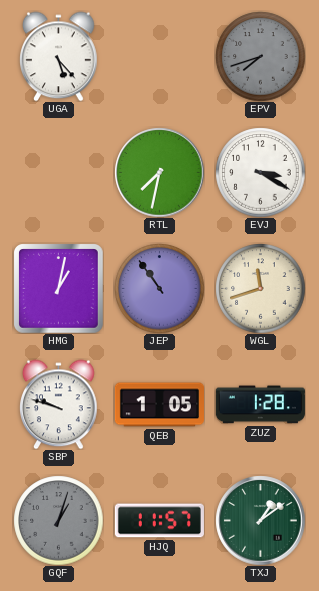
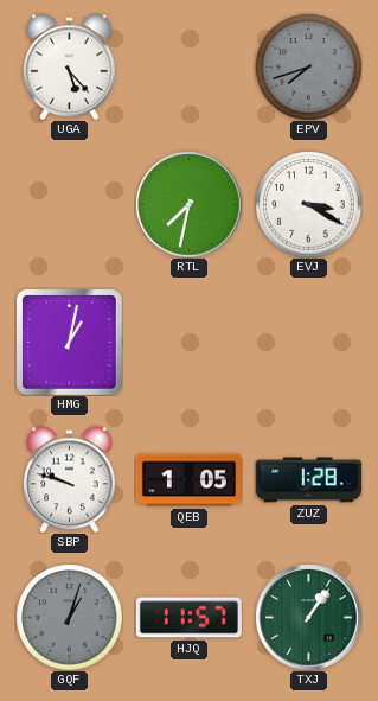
JEP: 10:54 -> none (159, 288)
WGL: 11:42 -> none (260, 288)
TXJ: 1:09 -> 1:06 (308, 617)
